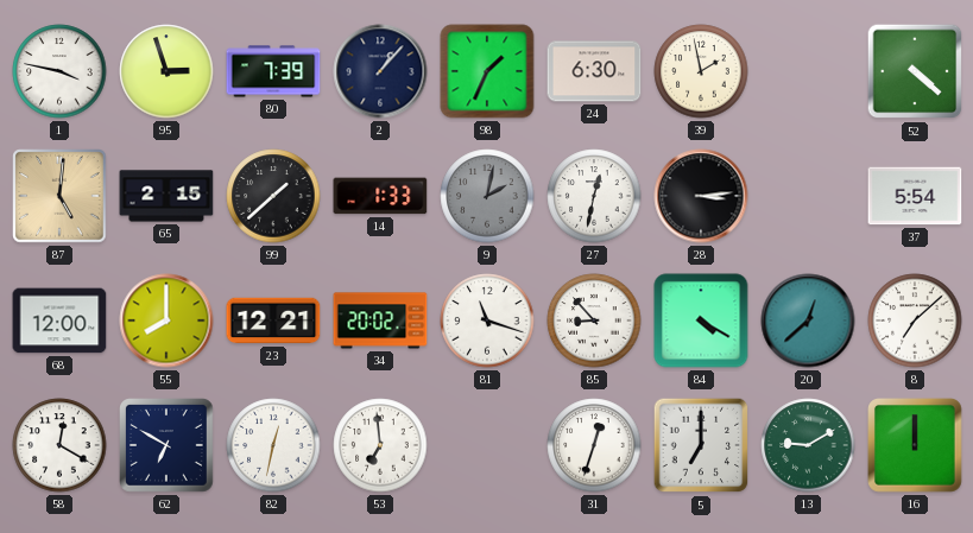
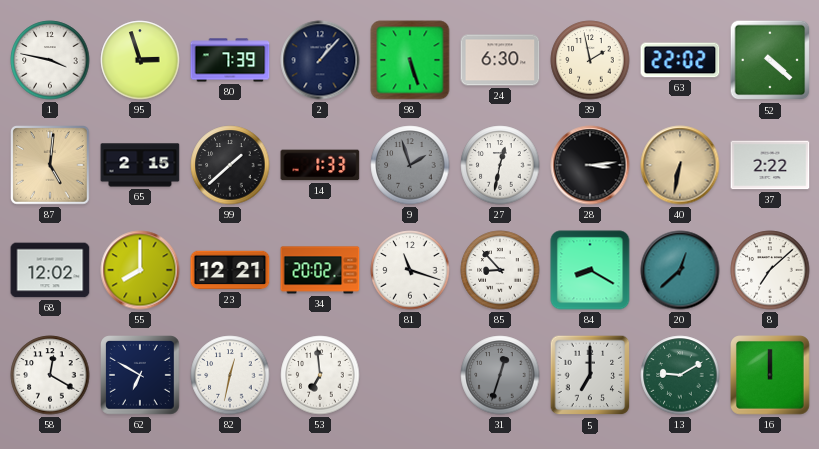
98: 1:34 -> 5:27 (410, 60)
63: none -> 22:02 (680, 60)
9: 2:02 -> 1:57 (410, 165)
40: none -> 6:32 (680, 165)
37: 5:54 -> 2:22 (770, 165)
68: 12:00 -> 12:02 (50, 270)
84: 4:20 -> 8:20 (590, 270)
31 dial: white -> grey (500, 375)
